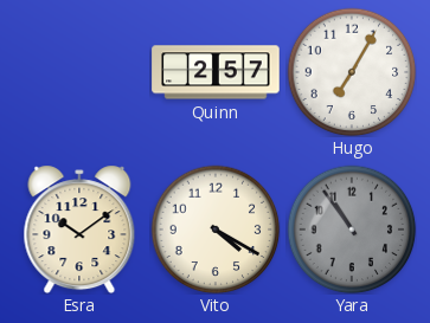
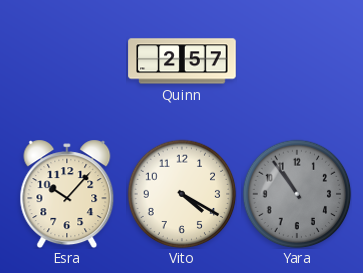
Hugo: 7:05 -> none (352, 72)
Esra: 10:09 -> 10:07 (67, 194)
